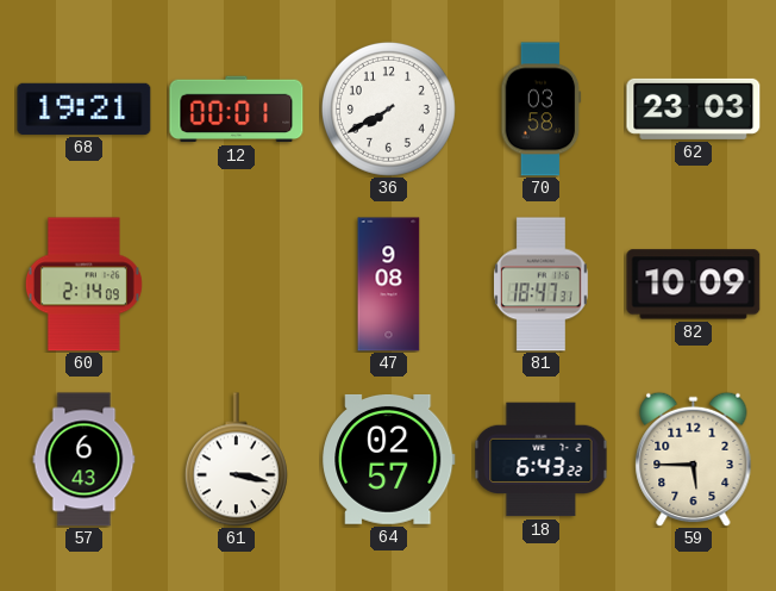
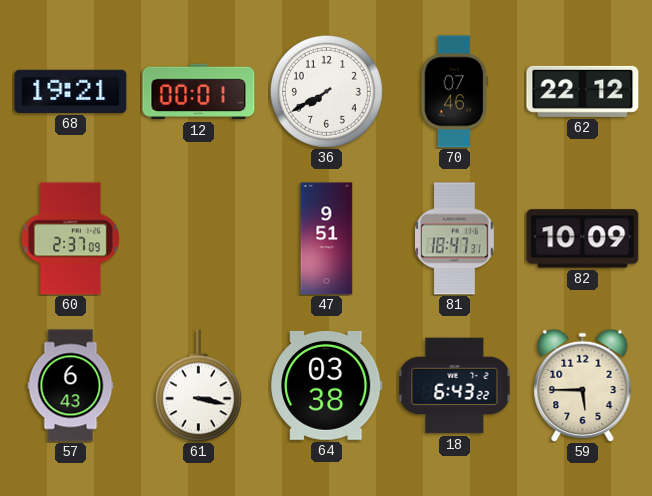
70: 03:58 -> 07:46 (455, 92)
62: 23:03 -> 22:12 (583, 91)
60: 2:14 -> 2:37 (70, 239)
47: 9:08 -> 9:51 (327, 239)
64: 02:57 -> 03:38 (327, 385)
